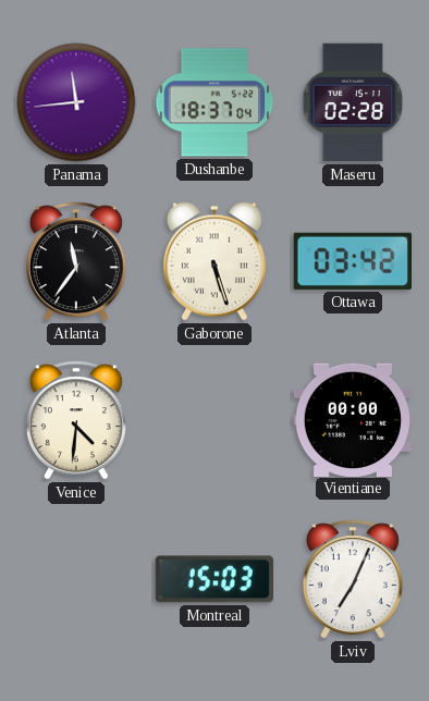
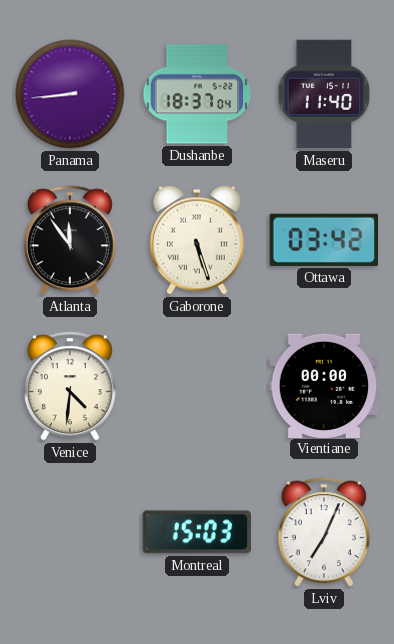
Panama: 11:44 -> 8:44 (70, 94)
Maseru: 02:28 -> 11:40 (324, 94)
Atlanta: 11:36 -> 11:54 (70, 240)
